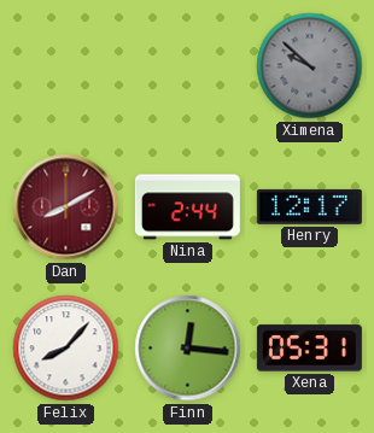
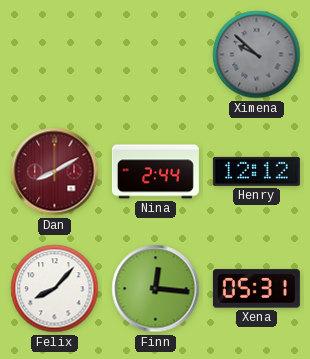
Henry: 12:17 -> 12:12 (256, 171)
